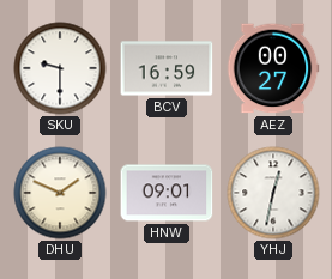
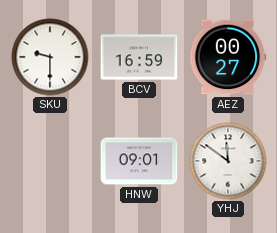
DHU: 1:49 -> none (60, 193)
YHJ: 12:32 -> 11:51 (228, 161)
